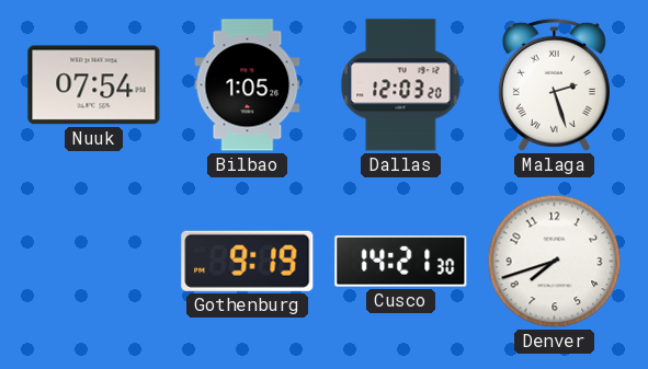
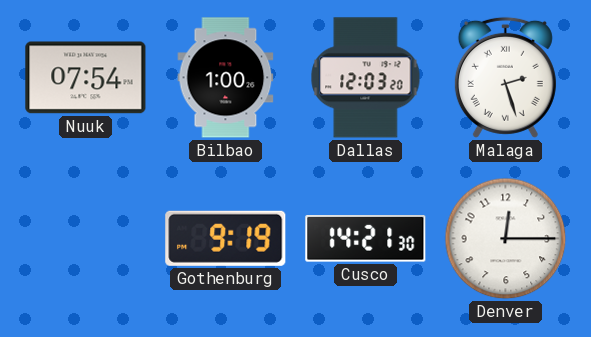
Bilbao: 1:05 -> 1:00 (226, 78)
Denver: 7:42 -> 12:15 (506, 239)
